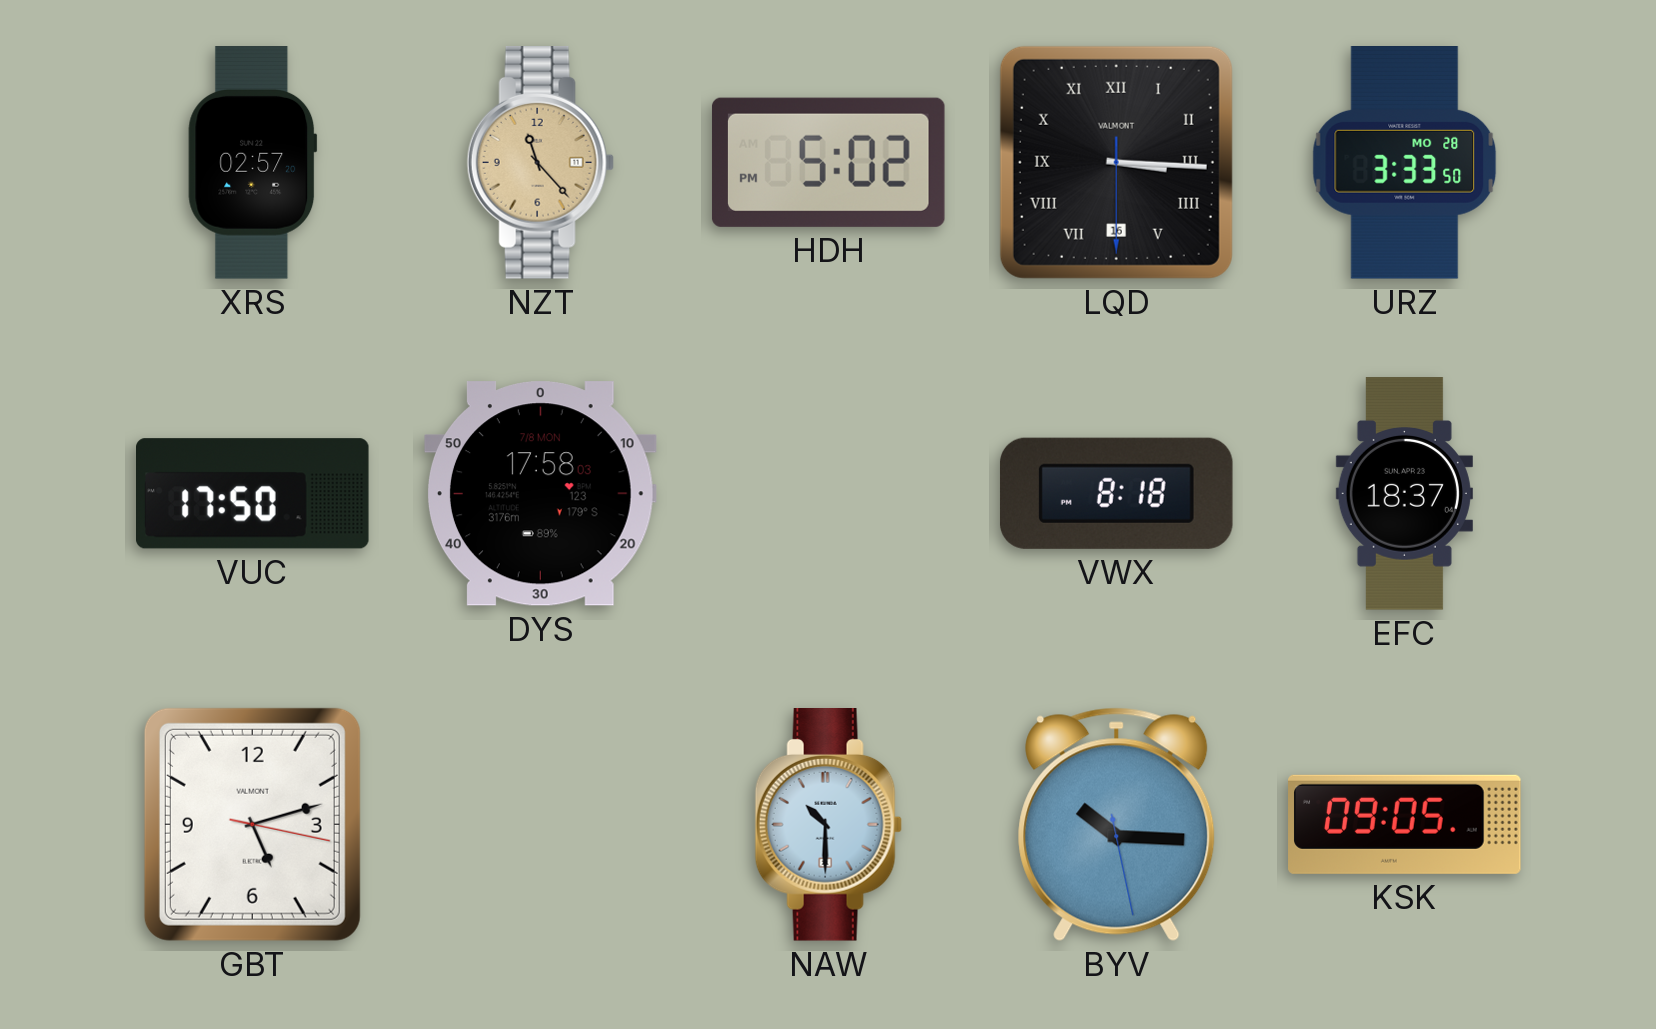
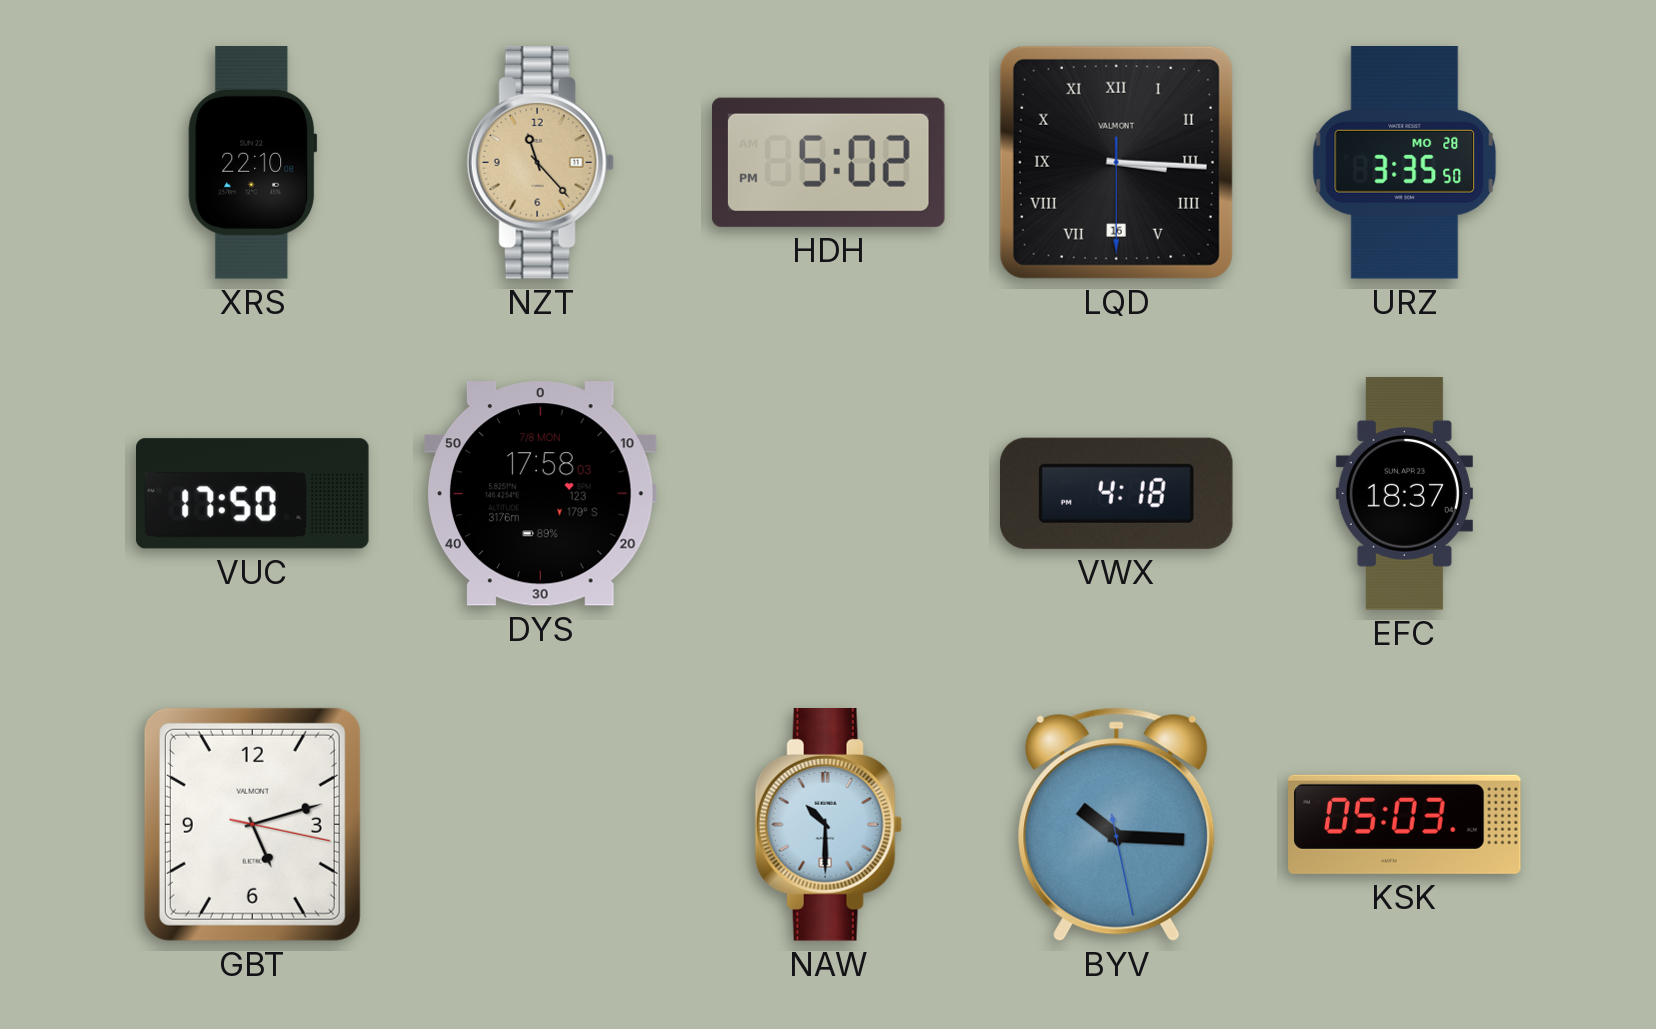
XRS: 02:57 -> 22:10 (253, 163)
URZ: 3:33 -> 3:35 (1405, 163)
VWX: 8:18 -> 4:18 (1116, 493)
KSK: 09:05 -> 05:03 (1405, 824)
